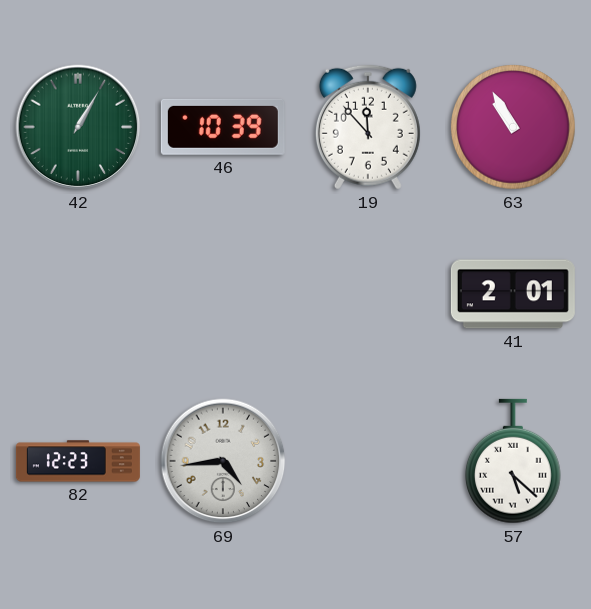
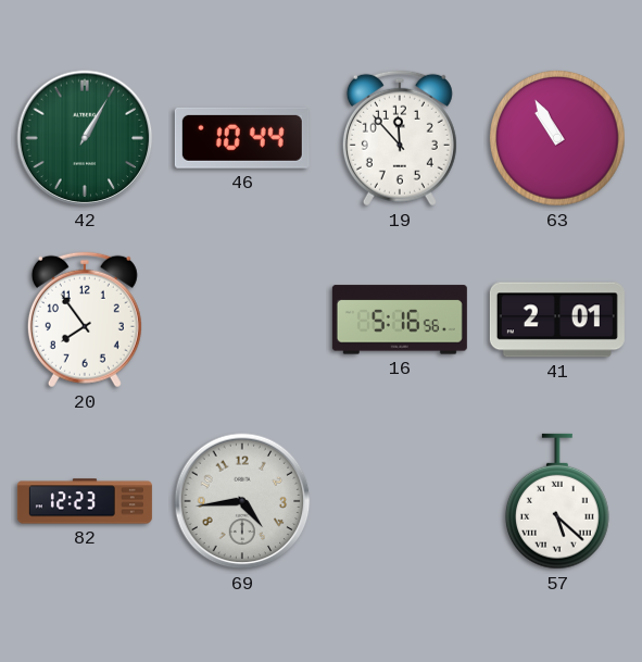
46: 10:39 -> 10:44 (242, 138)
20: none -> 7:54 (85, 320)
16: none -> 5:16 (400, 320)
